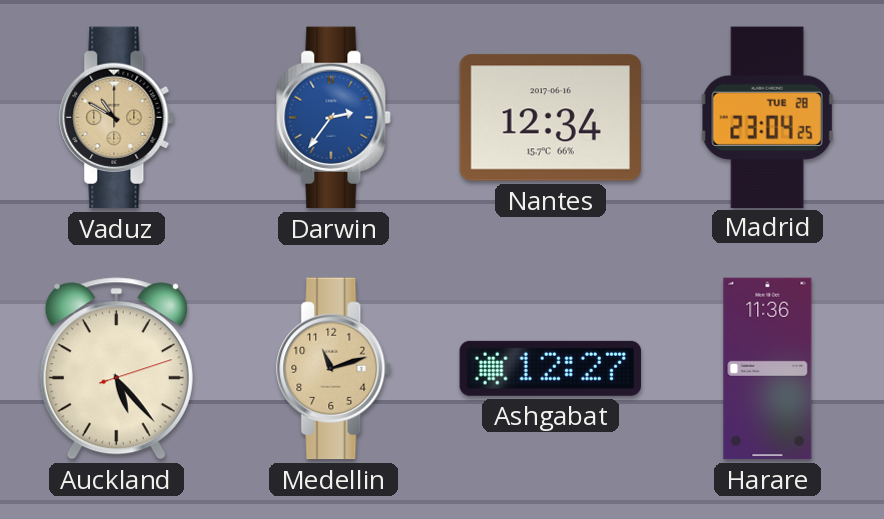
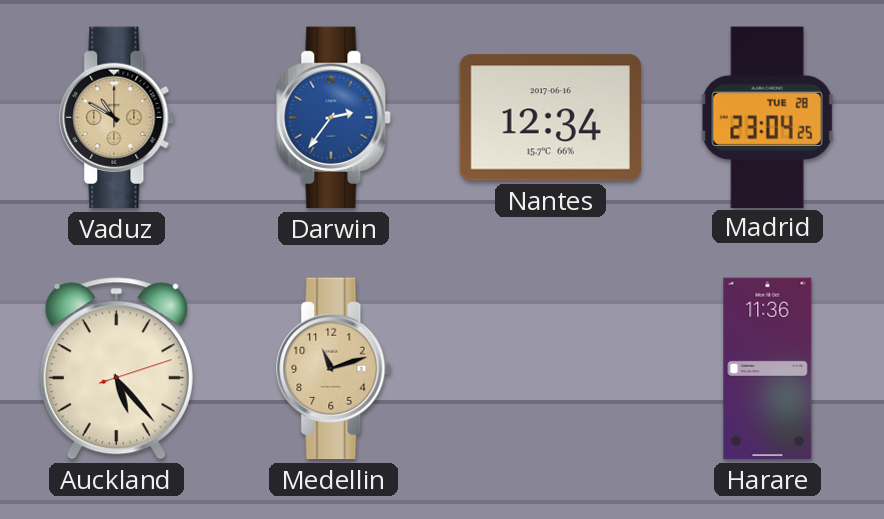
Ashgabat: 12:27 -> none (550, 368)
